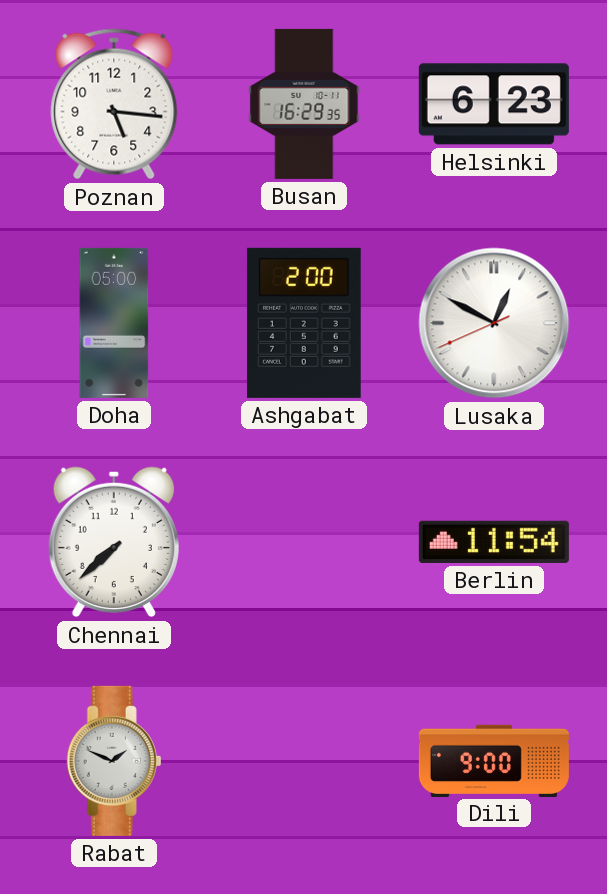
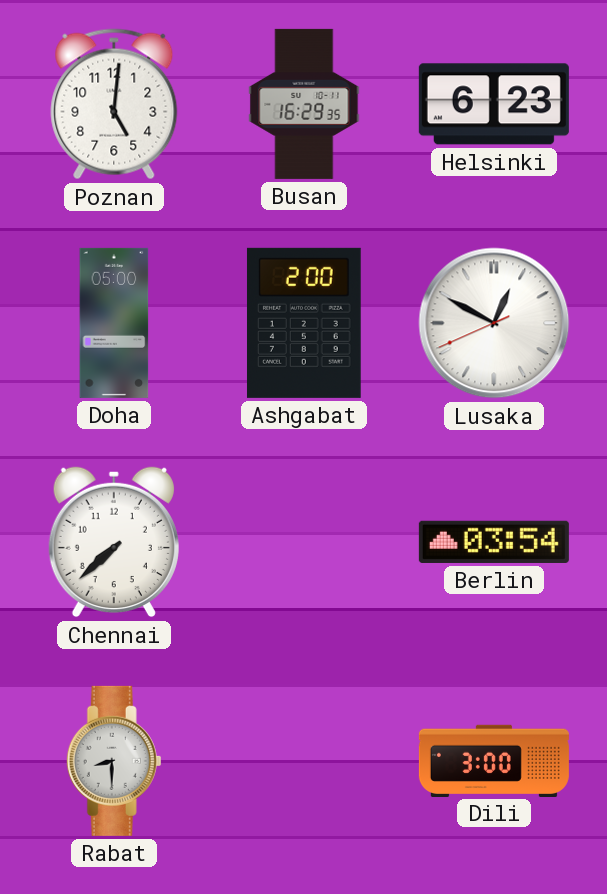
Poznan: 5:16 -> 5:01 (114, 104)
Berlin: 11:54 -> 03:54 (494, 542)
Rabat: 1:49 -> 8:30 (114, 761)
Dili: 9:00 -> 3:00 (494, 760)
